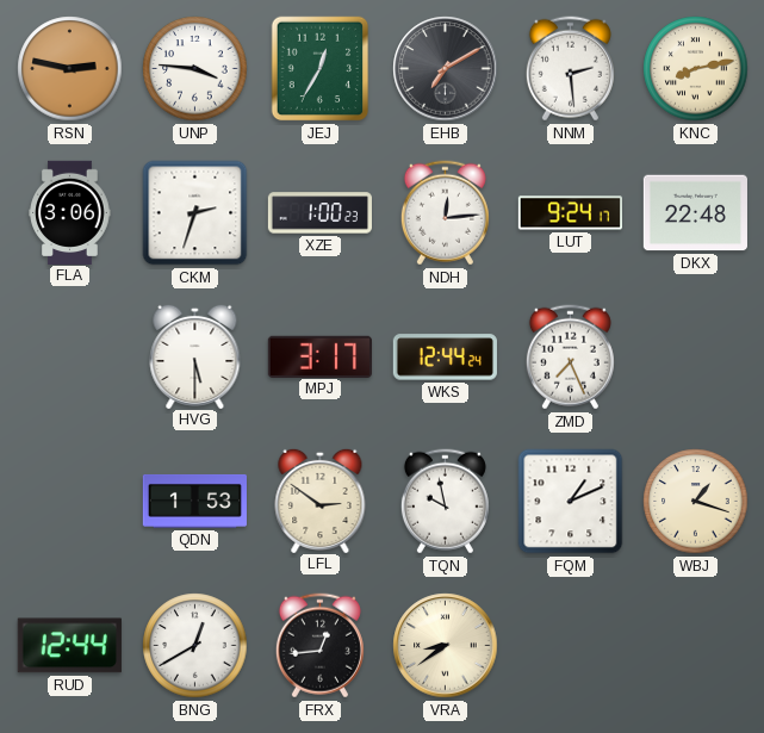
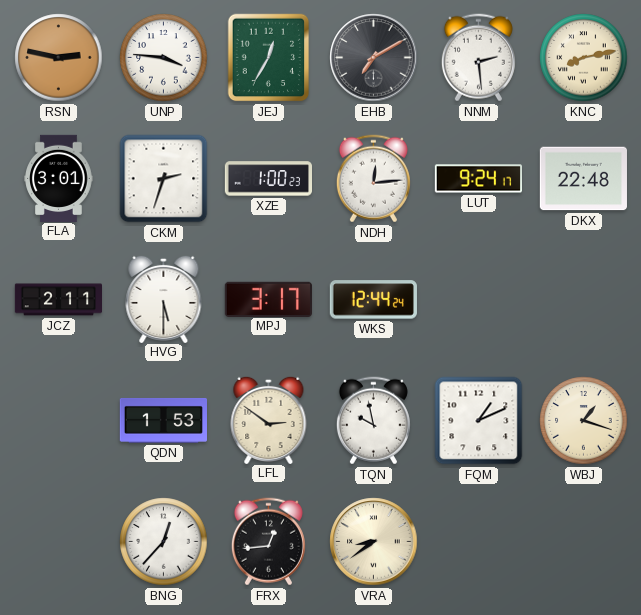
FLA: 3:06 -> 3:01 (59, 178)
JCZ: none -> 2:11 (59, 300)
ZMD: 7:26 -> none (570, 358)
RUD: 12:44 -> none (69, 646)
BNG: 12:40 -> 12:37 (164, 542)
